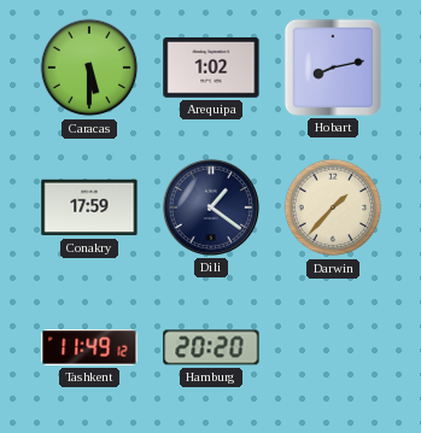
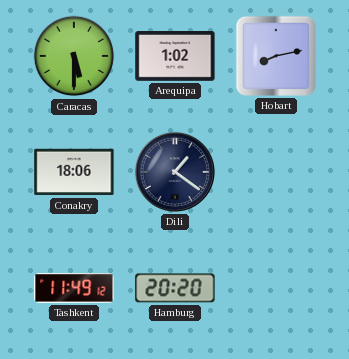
Conakry: 17:59 -> 18:06 (74, 172)
Darwin: 1:37 -> none (333, 207)
